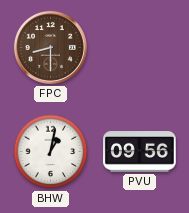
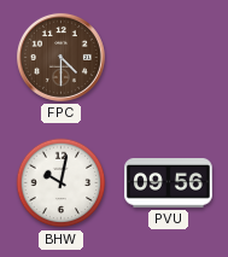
FPC: 8:30 -> 4:30 (60, 57)
BHW: 1:02 -> 10:02 (62, 183)
